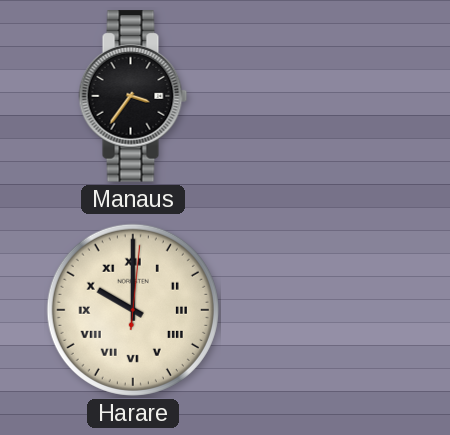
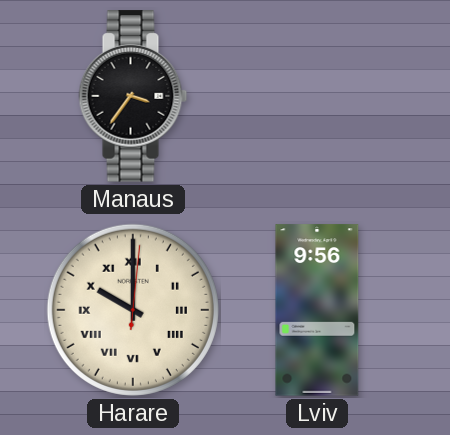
Lviv: none -> 9:56 (317, 310)
